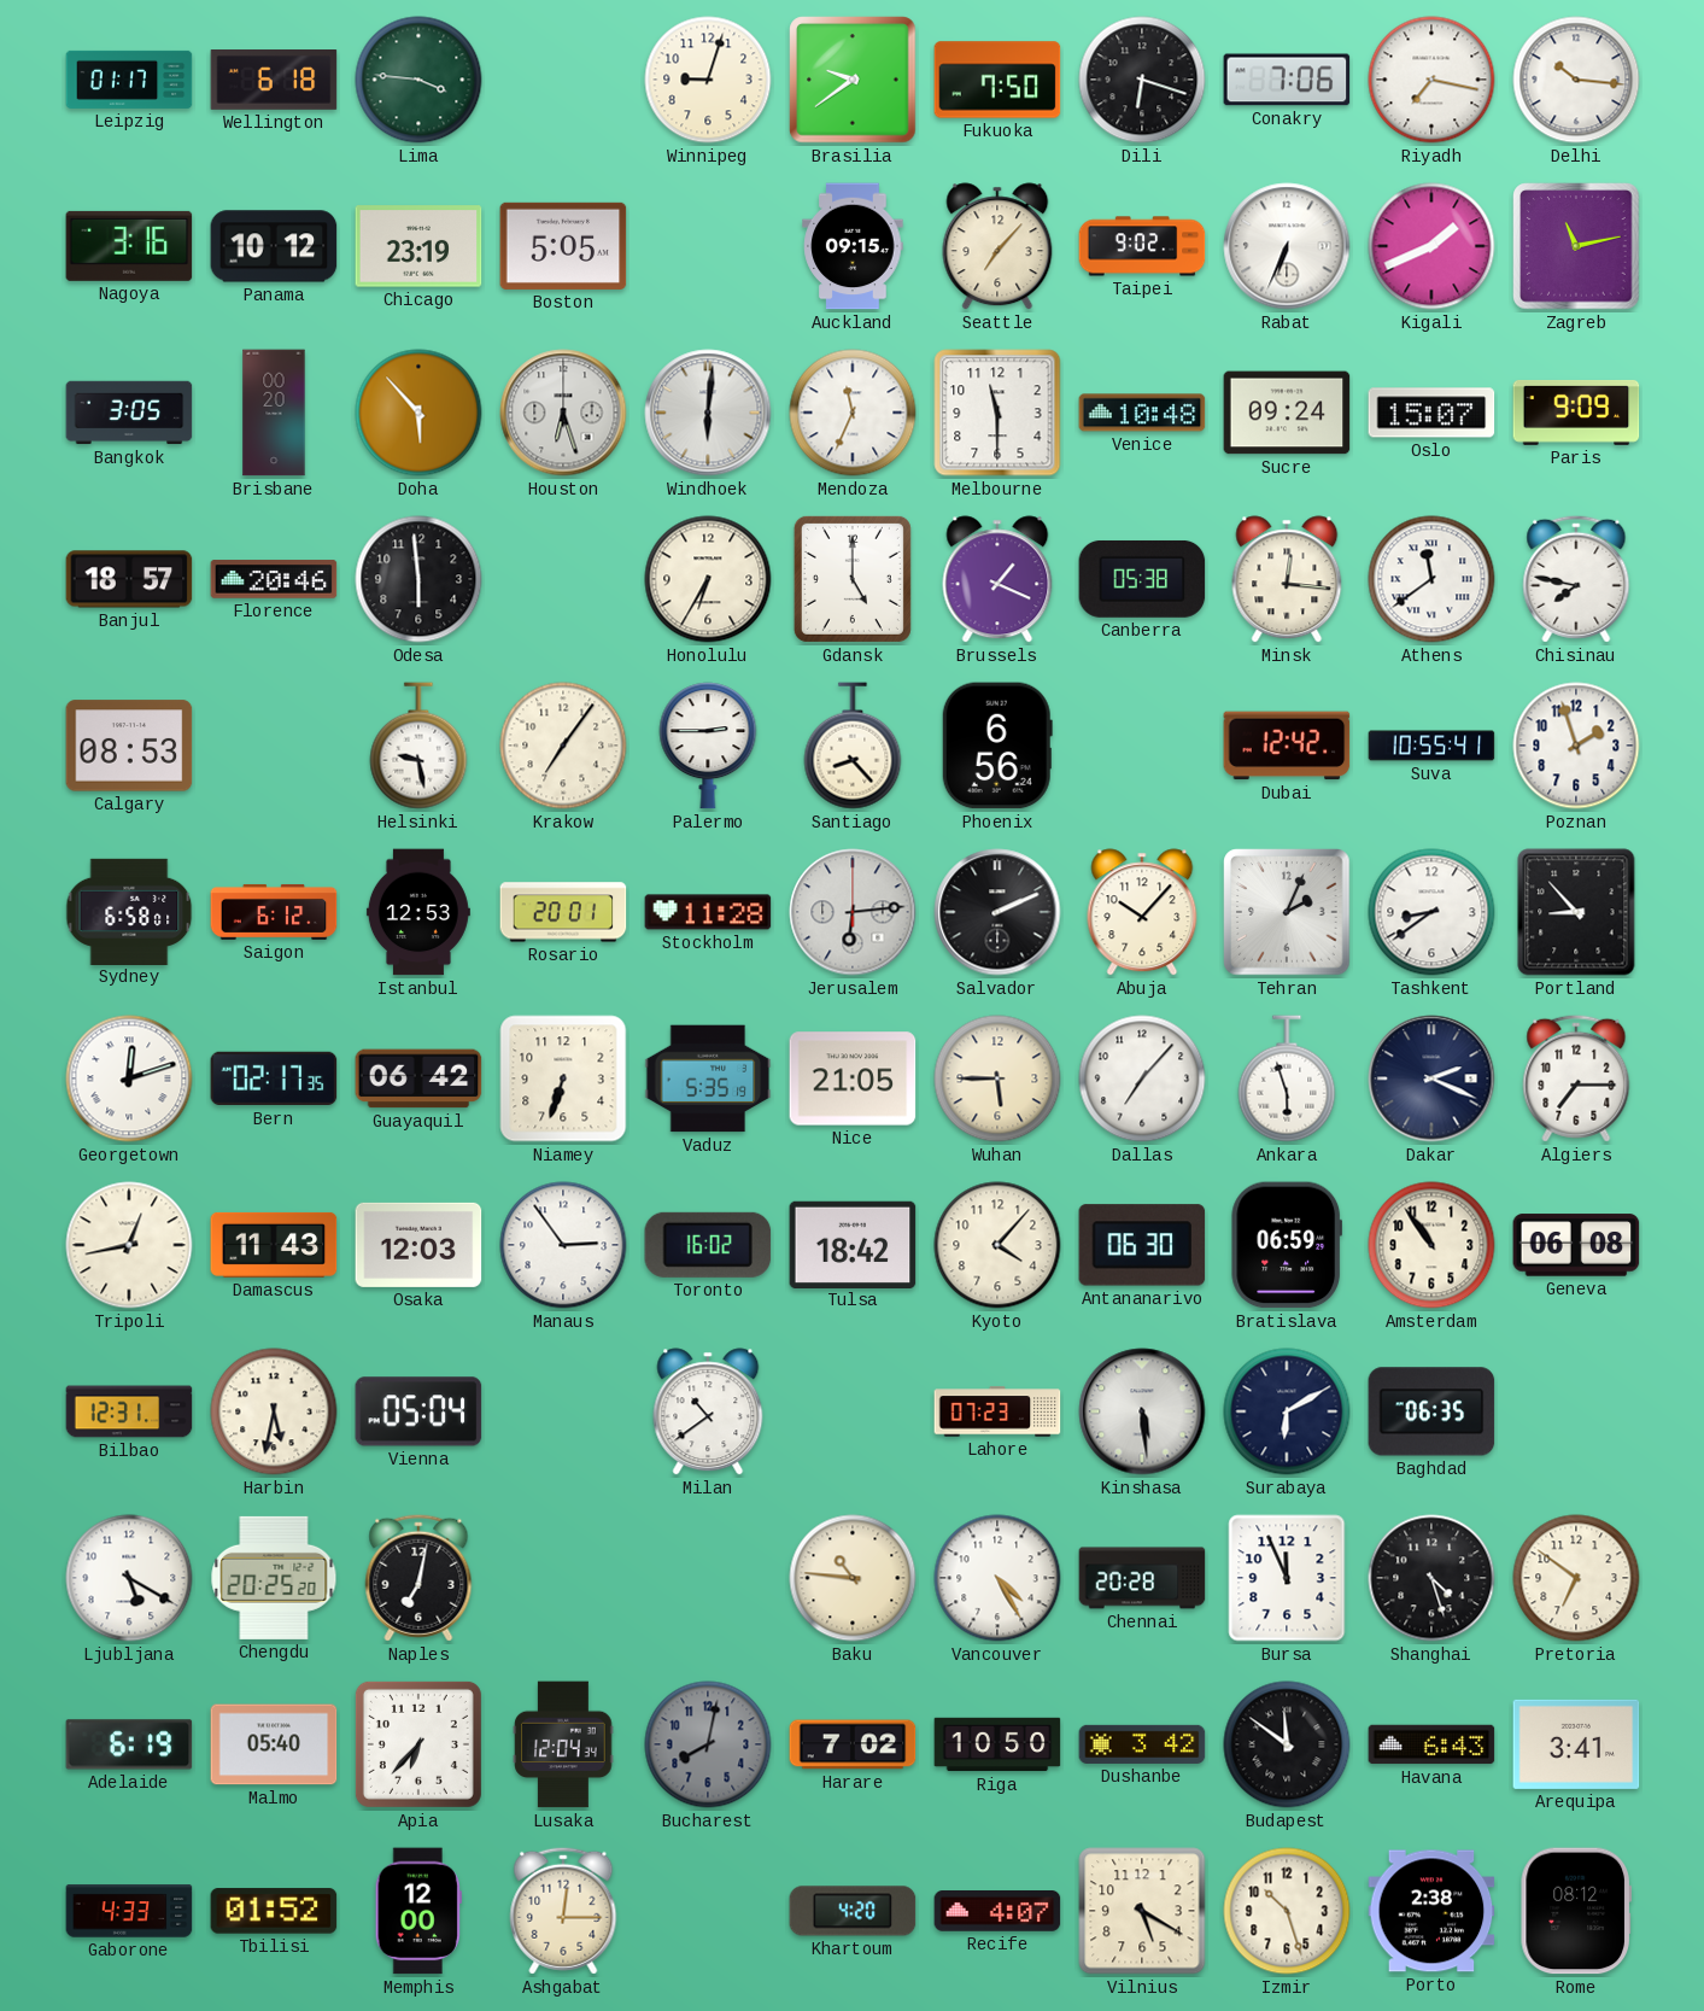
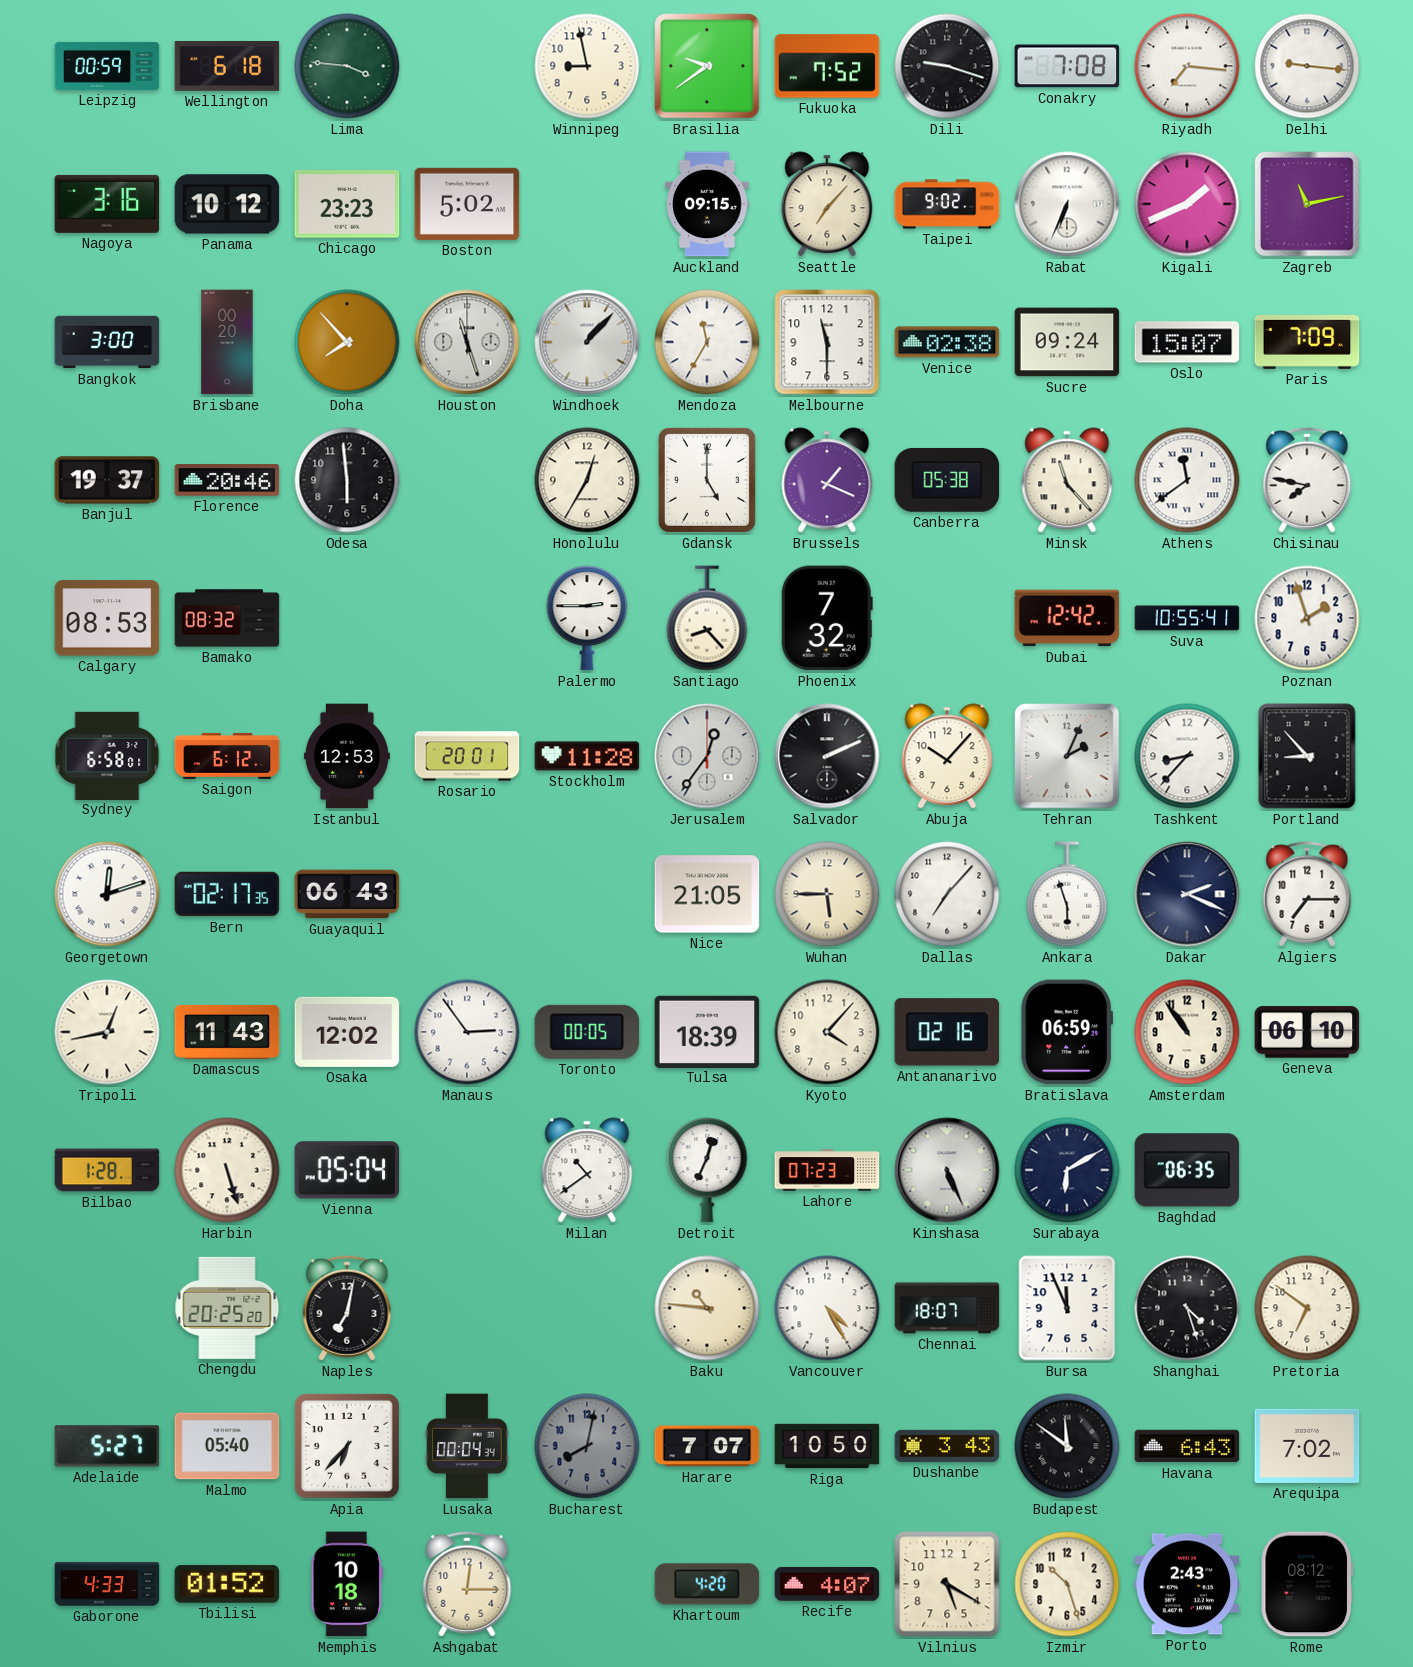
Leipzig: 01:17 -> 00:59 (107, 66)
Winnipeg: 9:03 -> 8:58 (587, 66)
Fukuoka: 7:50 -> 7:52 (827, 66)
Dili: 6:18 -> 9:18 (947, 66)
Conakry: 7:06 -> 7:08 (1067, 66)
Riyadh: 7:17 -> 7:16 (1187, 66)
Delhi: 10:16 -> 9:16 (1307, 66)
Chicago: 23:19 -> 23:23 (347, 204)
Boston: 5:05 -> 5:02 (467, 204)
Bangkok: 3:05 -> 3:00 (107, 342)
Doha: 5:53 -> 7:53 (347, 342)
Houston: 6:27 -> 11:27 (467, 342)
Windhoek: 6:01 -> 1:07 (587, 342)
Mendoza: 11:34 -> 11:35 (707, 342)
Venice: 10:48 -> 02:38 (947, 342)
Paris: 9:09 -> 7:09 (1307, 342)
Banjul: 18:57 -> 19:37 (107, 480)
Honolulu: 6:35 -> 12:35 (587, 480)
Minsk: 12:16 -> 11:23 (1067, 480)
Bamako: none -> 08:32 (227, 618)
Helsinki: 9:28 -> none (418, 746)
Krakow: 7:06 -> none (563, 746)
Phoenix: 6:56 -> 7:32 (827, 618)
Jerusalem: 6:14 -> 12:36 (707, 756)
Tashkent: 8:39 -> 8:37 (1187, 756)
Guayaquil: 06:42 -> 06:43 (347, 894)
Niamey: 6:33 -> none (563, 1078)
Vaduz: 5:35 -> none (708, 1078)
Osaka: 12:03 -> 12:02 (347, 1032)
Toronto: 16:02 -> 00:05 (587, 1032)
Tulsa: 18:42 -> 18:39 (707, 1031)
Antananarivo: 06:30 -> 02:16 (947, 1032)
Geneva: 06:08 -> 06:10 (1307, 1032)
Bilbao: 12:31 -> 1:28 (107, 1170)
Harbin: 5:32 -> 5:27 (227, 1170)
Detroit: none -> 12:34 (707, 1170)
Kinshasa: 5:29 -> 5:26 (947, 1170)
Ljubljana: 5:20 -> none (129, 1578)
Chennai: 20:28 -> 18:07 (947, 1308)
Adelaide: 6:19 -> 5:27 (107, 1446)
Lusaka: 12:04 -> 00:04 (467, 1446)
Harare: 7:02 -> 7:07 (707, 1446)
Dushanbe: 3:42 -> 3:43 (947, 1446)
Arequipa: 3:41 -> 7:02 (1307, 1446)
Memphis: 12:00 -> 10:18 (347, 1584)
Porto: 2:38 -> 2:43 (1187, 1584)
